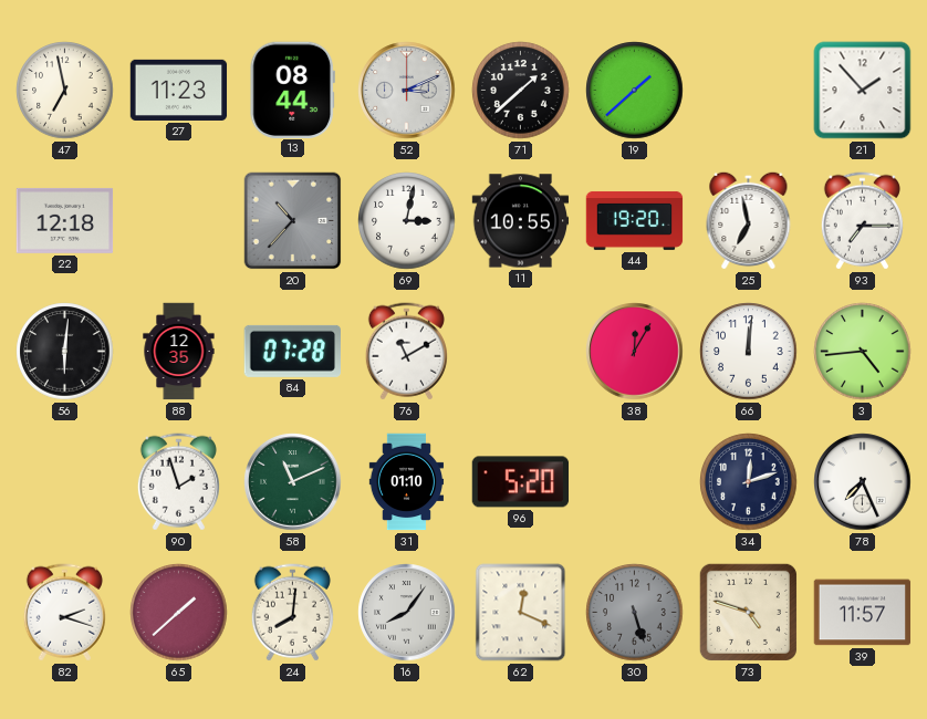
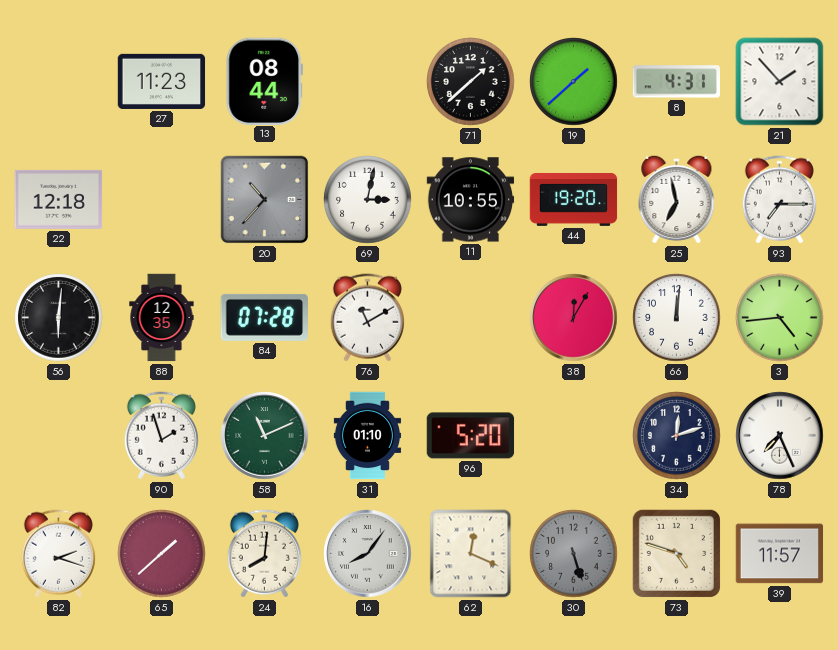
47: 6:58 -> none (65, 91)
52: 3:11 -> none (407, 91)
8: none -> 4:31 (676, 82)
